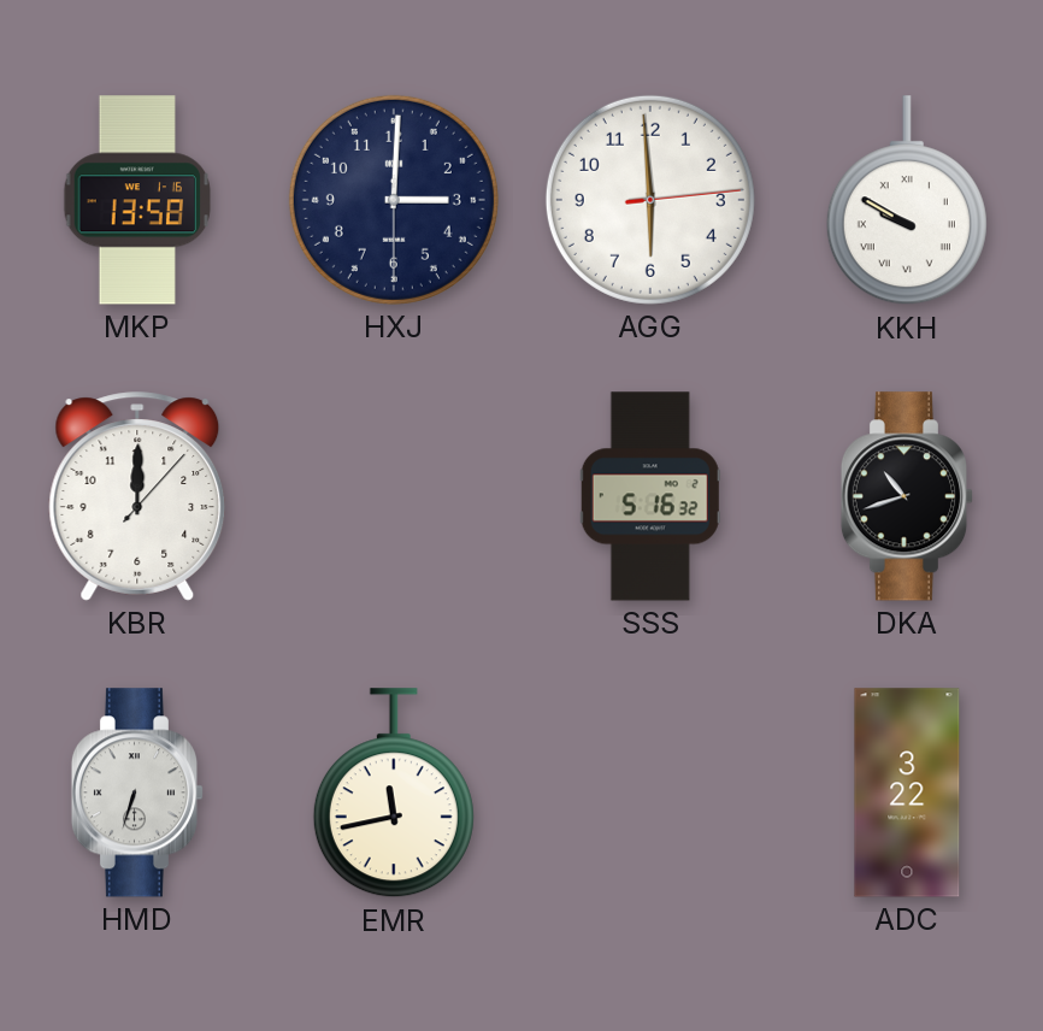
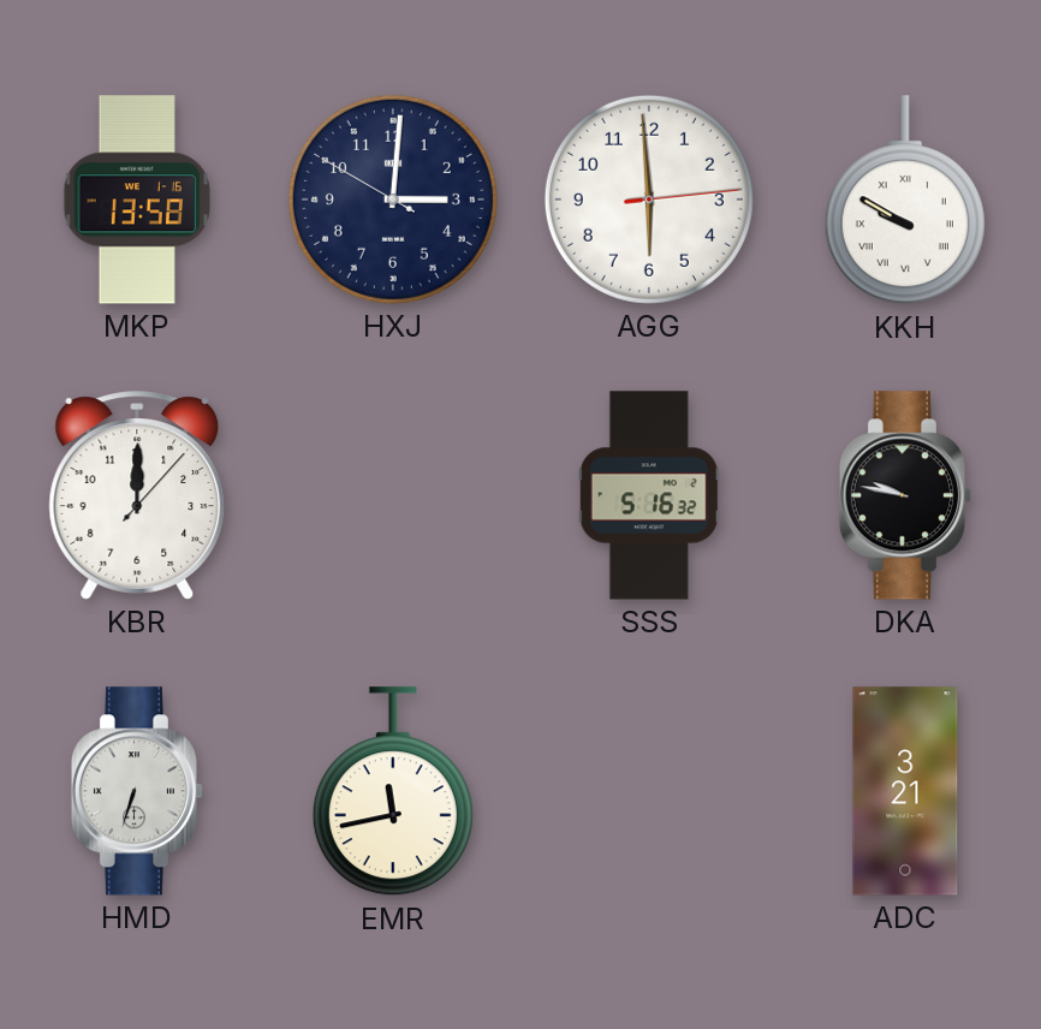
HXJ: 3:00:30 -> 3:00:50 (393, 200)
DKA: 10:42 -> 9:47 (905, 495)
ADC: 3:22 -> 3:21 (905, 791)
